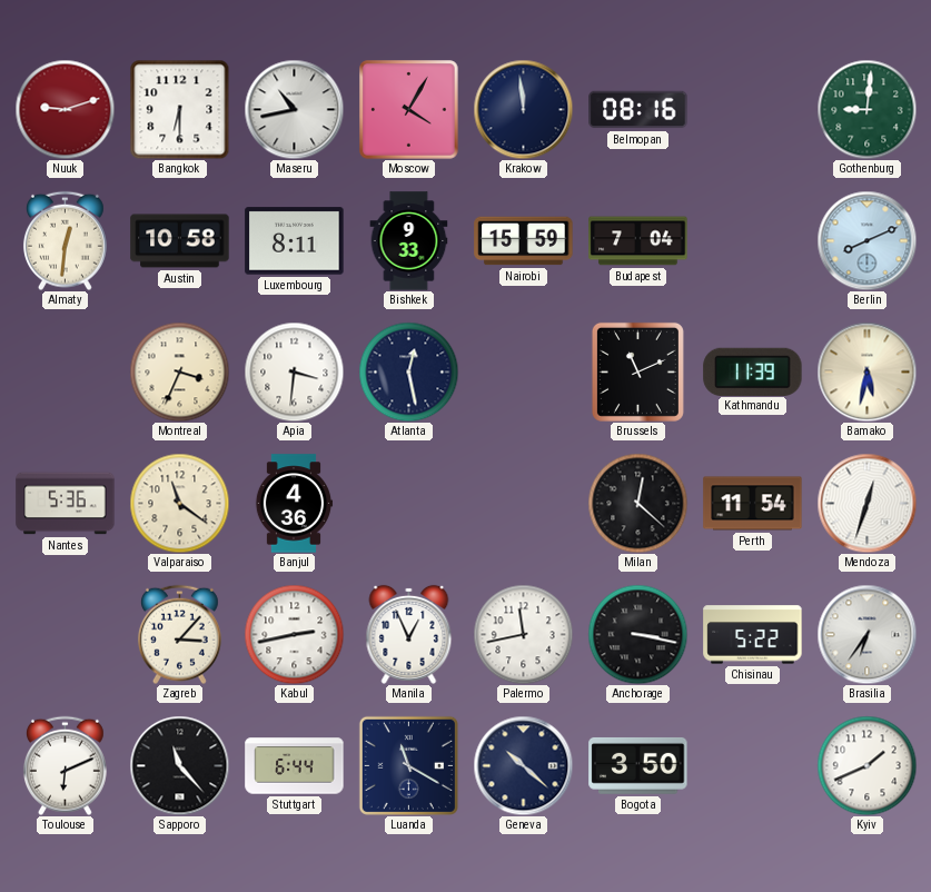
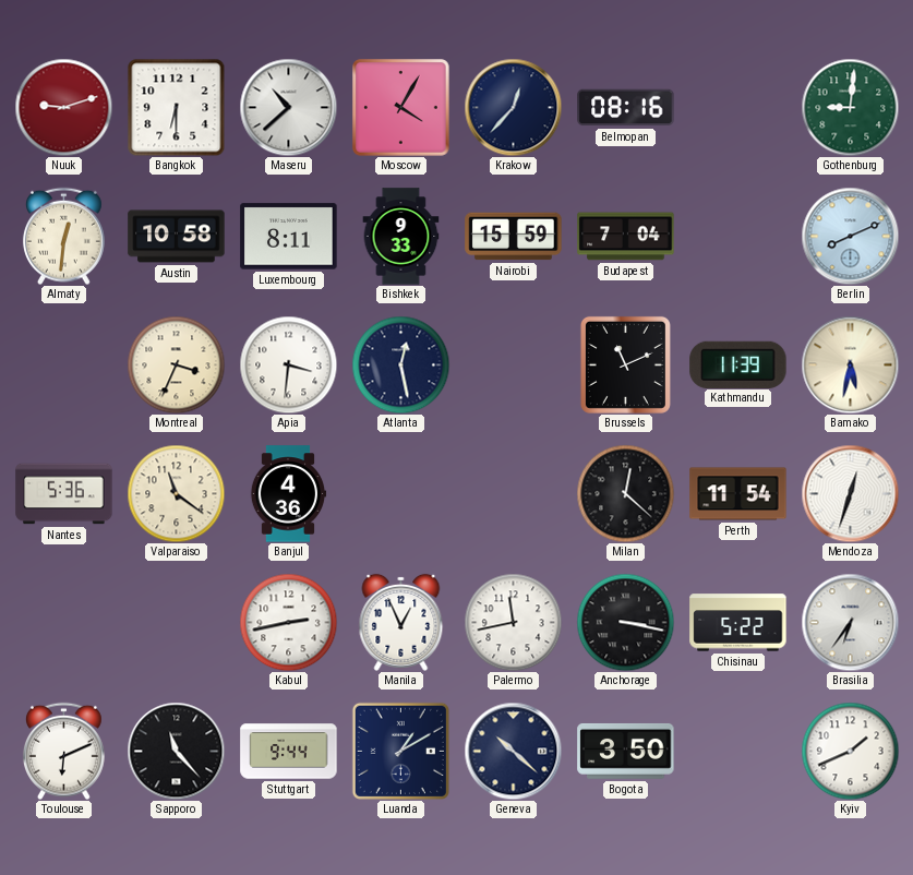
Maseru: 10:43 -> 10:38 (288, 107)
Krakow: 11:59 -> 12:37 (513, 107)
Zagreb: 3:07 -> none (179, 634)
Stuttgart: 6:44 -> 9:44 (289, 752)
Luanda: 11:20 -> 1:10 (400, 751)
